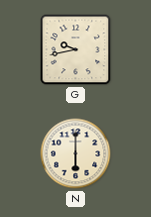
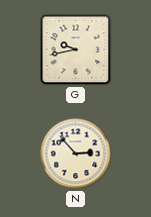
N: 6:00 -> 2:53 (76, 154)
